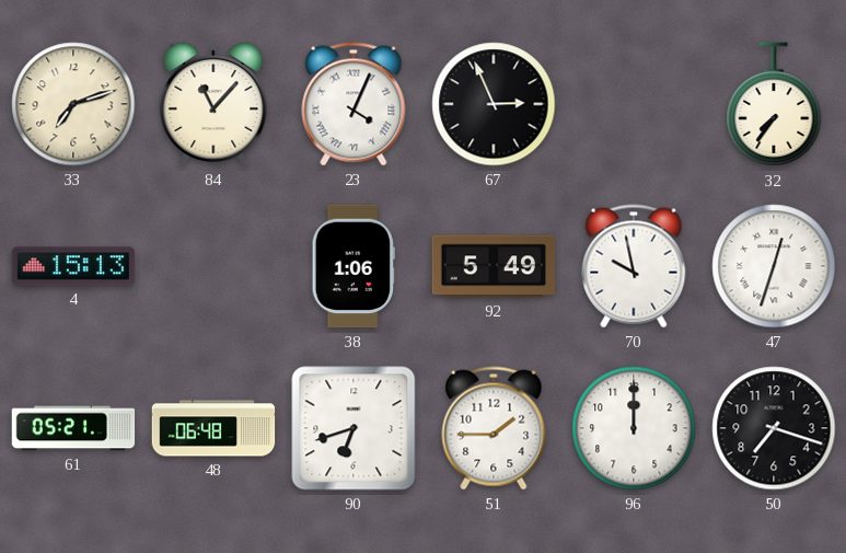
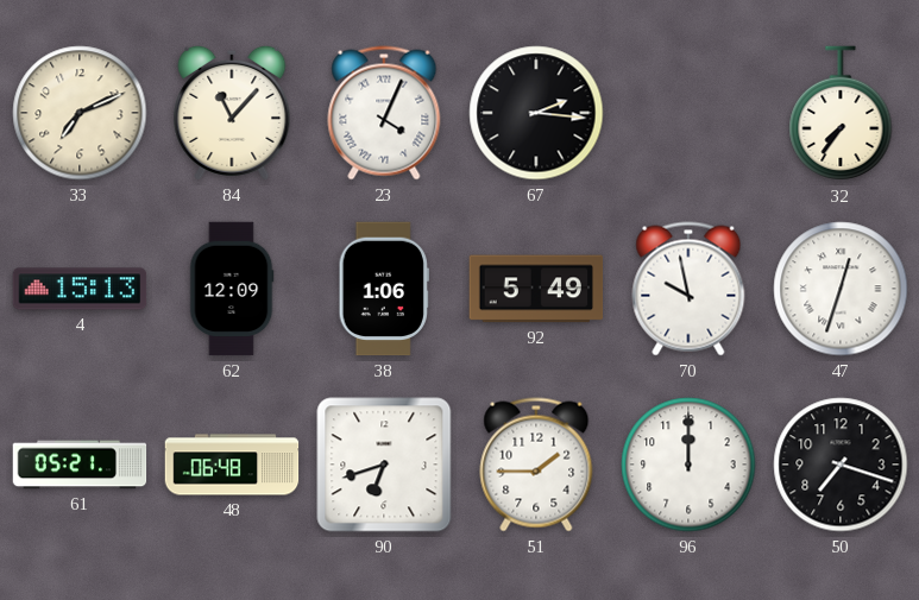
33: 7:12 -> 7:11 (80, 113)
67: 2:56 -> 2:16 (536, 113)
62: none -> 12:09 (232, 289)
